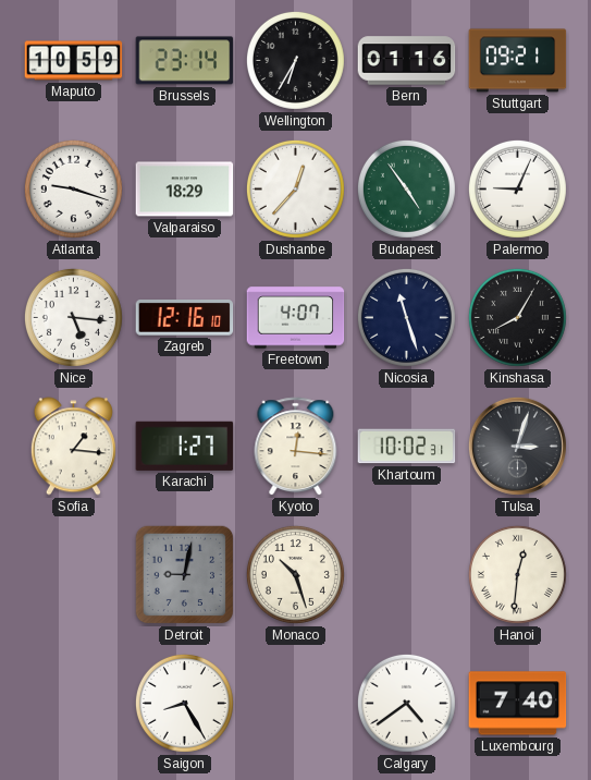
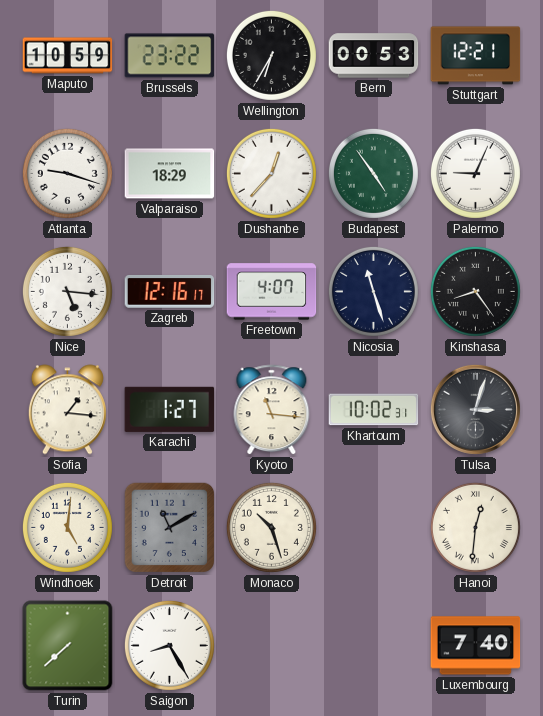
Brussels: 23:14 -> 23:22 (170, 56)
Bern: 01:16 -> 00:53 (374, 56)
Stuttgart: 09:21 -> 12:21 (476, 56)
Zagreb: 12:16:10 -> 12:16:17 (170, 292)
Kinshasa: 8:05 -> 8:24 (475, 291)
Kyoto: 12:16 -> 11:16 (272, 410)
Windhoek: none -> 5:01 (67, 527)
Detroit: 9:02 -> 11:10 (170, 528)
Turin: none -> 7:38 (68, 646)
Calgary: 4:39 -> none (406, 703)
